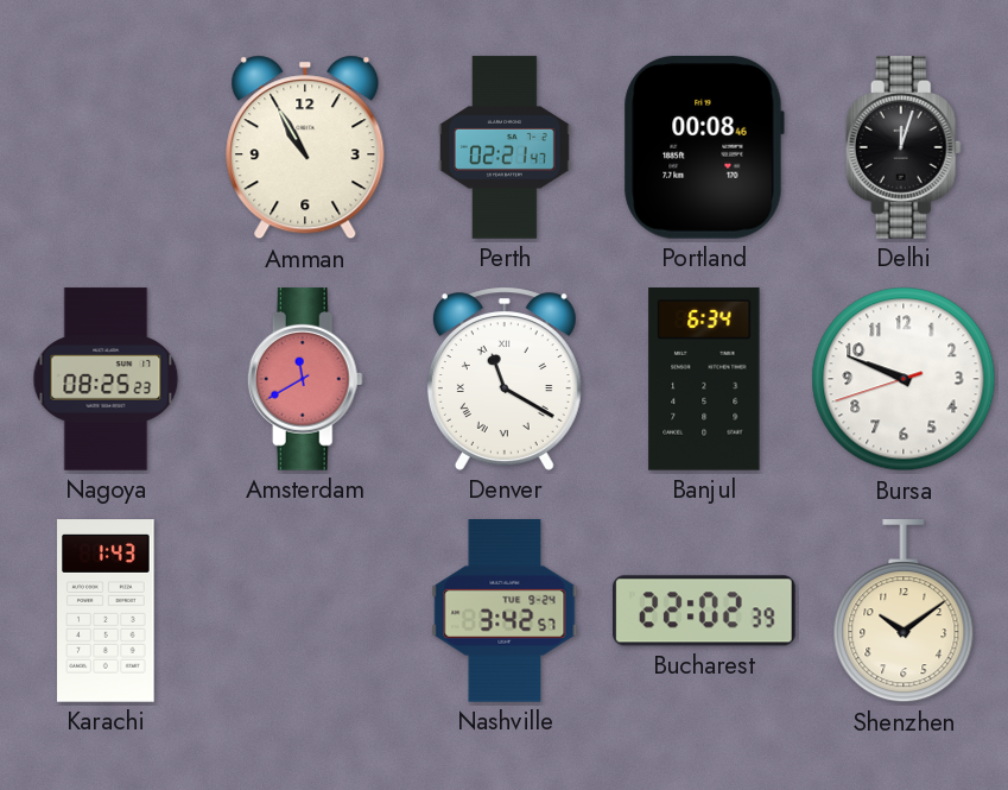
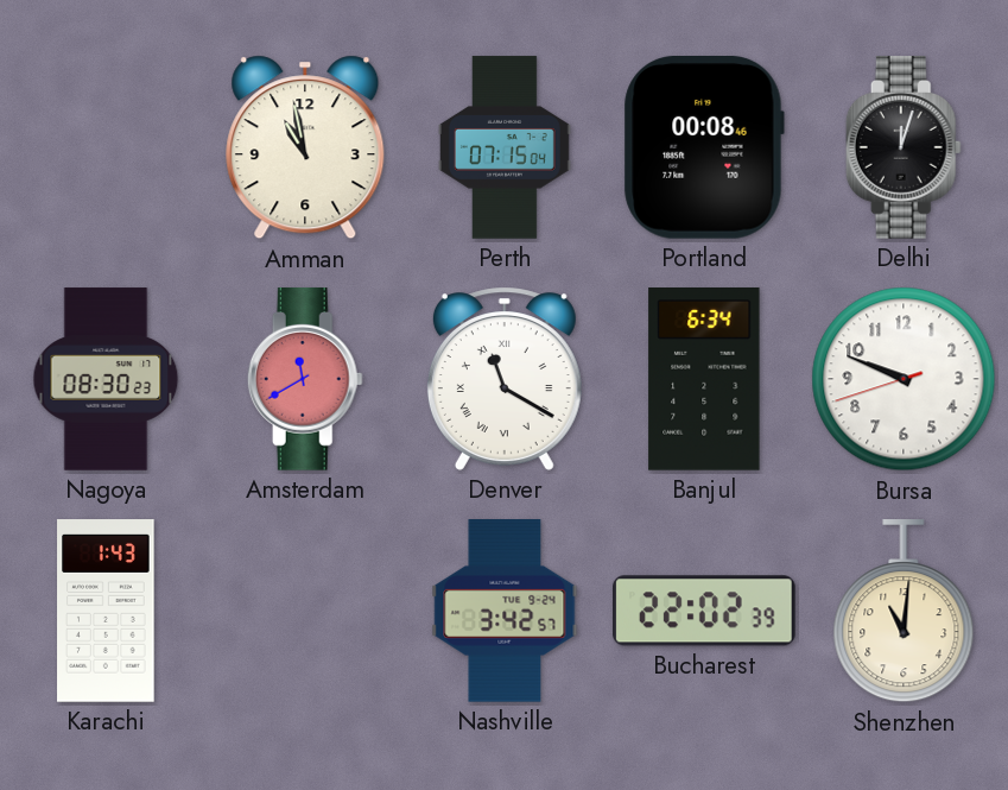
Amman: 10:55 -> 10:58 (305, 147)
Perth: 02:21 -> 07:15 (505, 147)
Nagoya: 08:25 -> 08:30 (106, 379)
Shenzhen: 10:09 -> 11:01 (904, 612)
